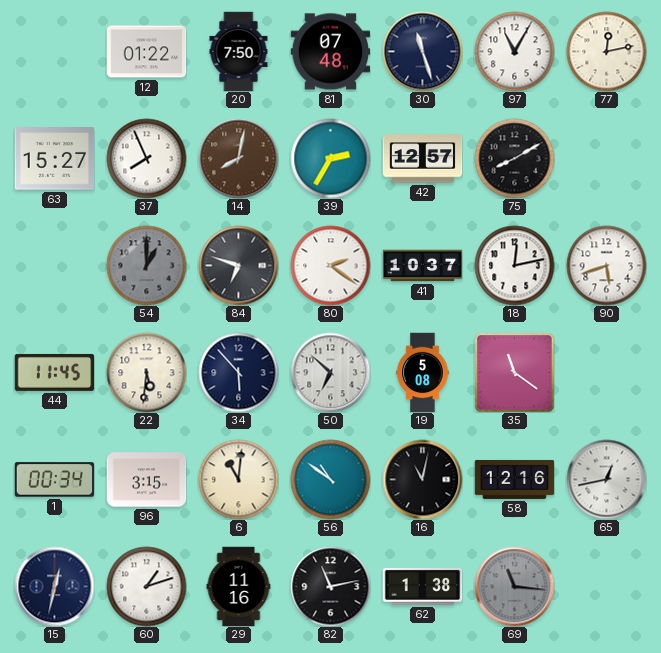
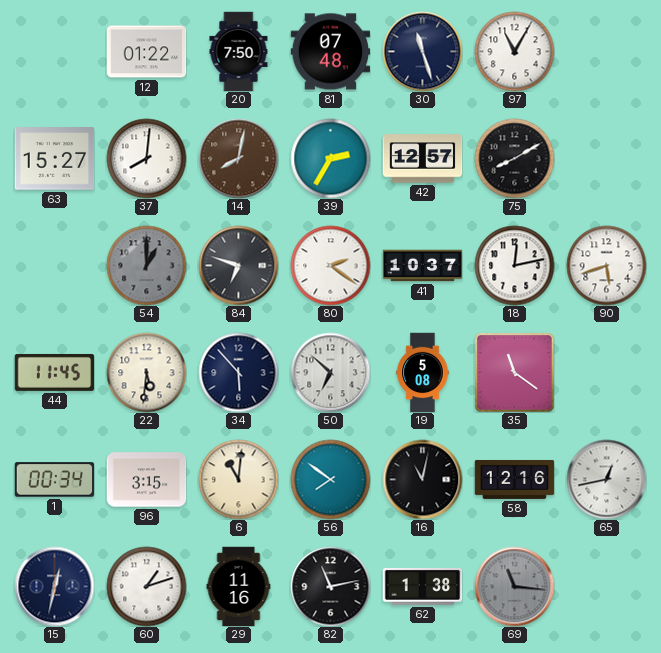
77: 12:13 -> none (606, 51)
37: 7:56 -> 8:01 (146, 158)
56: 10:51 -> 7:51 (330, 479)
